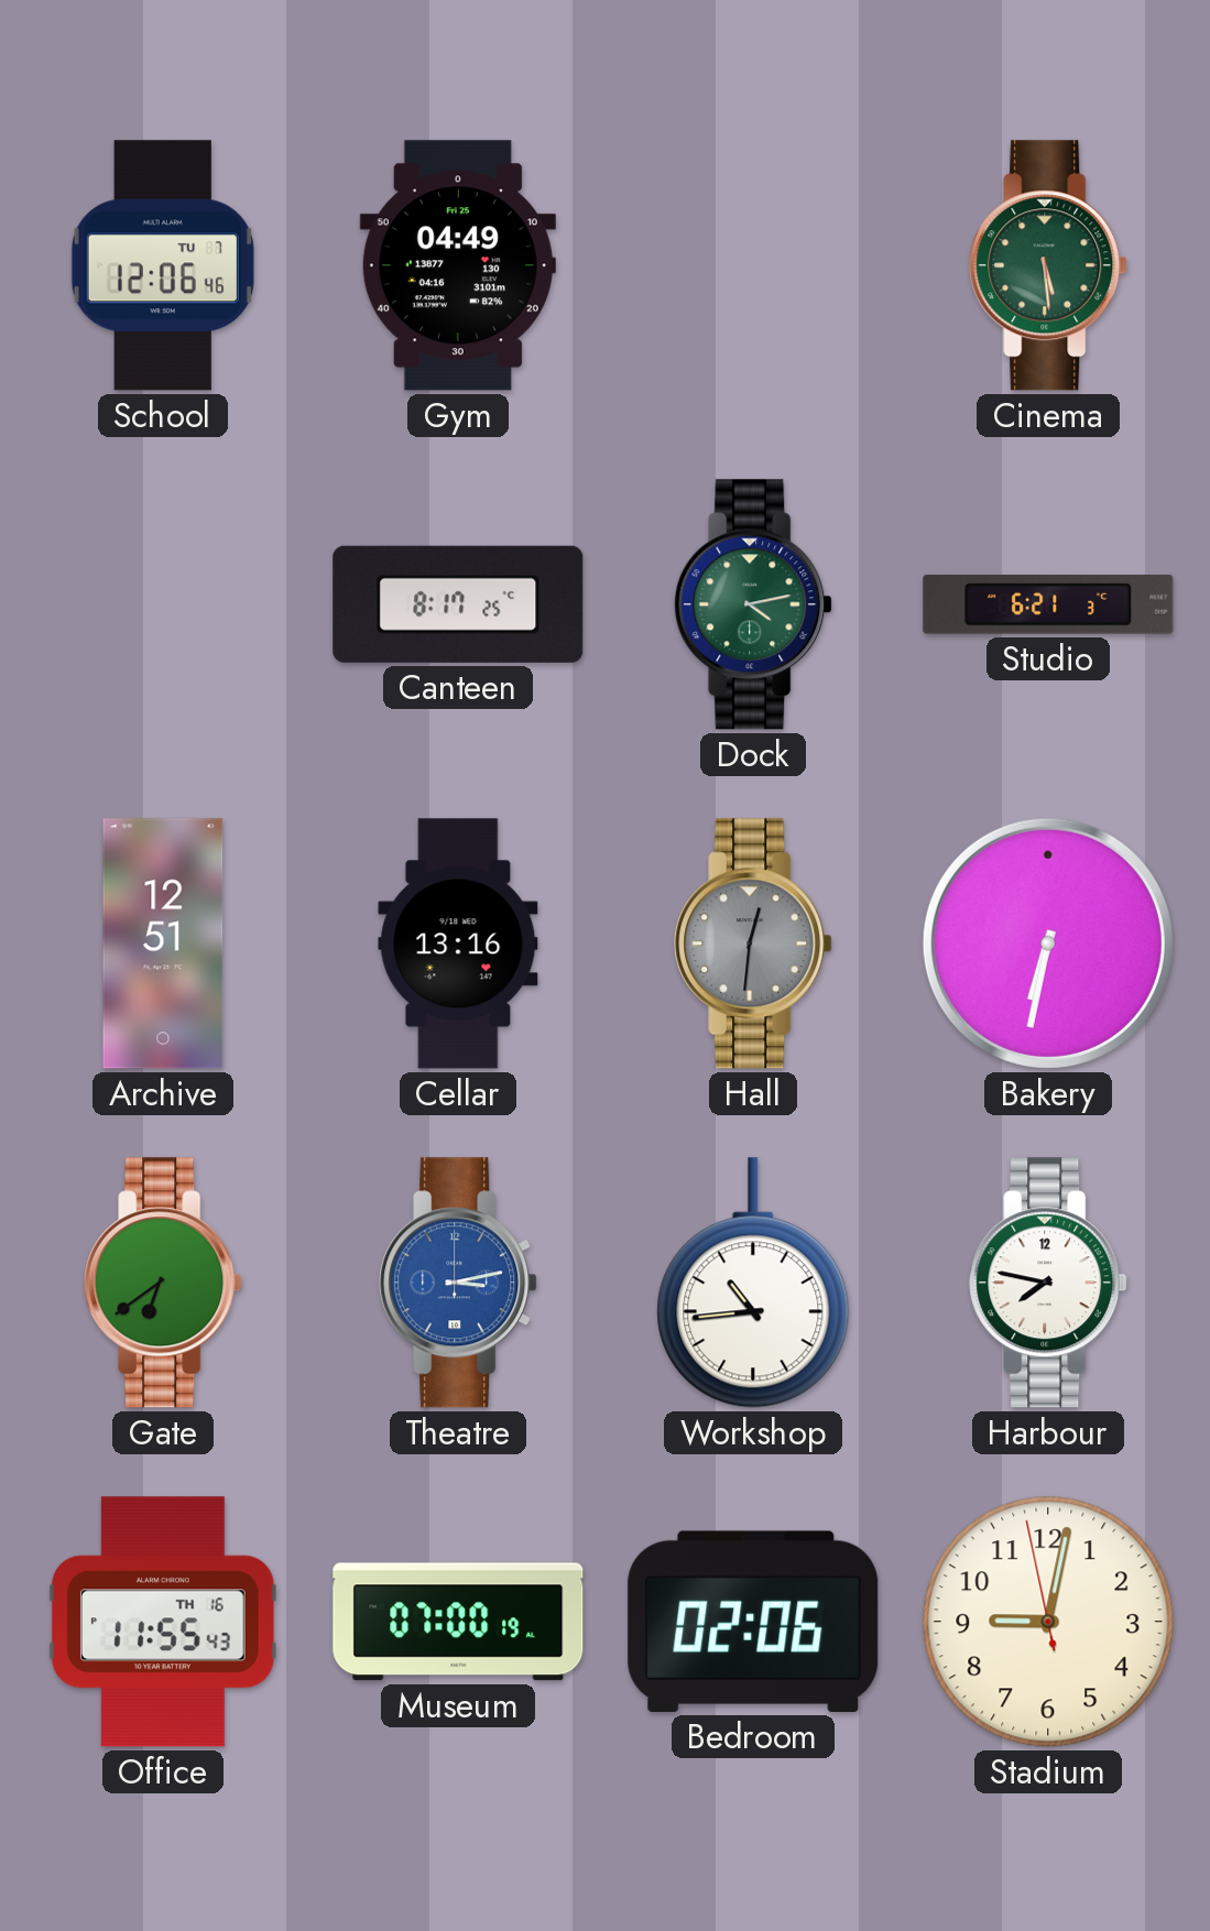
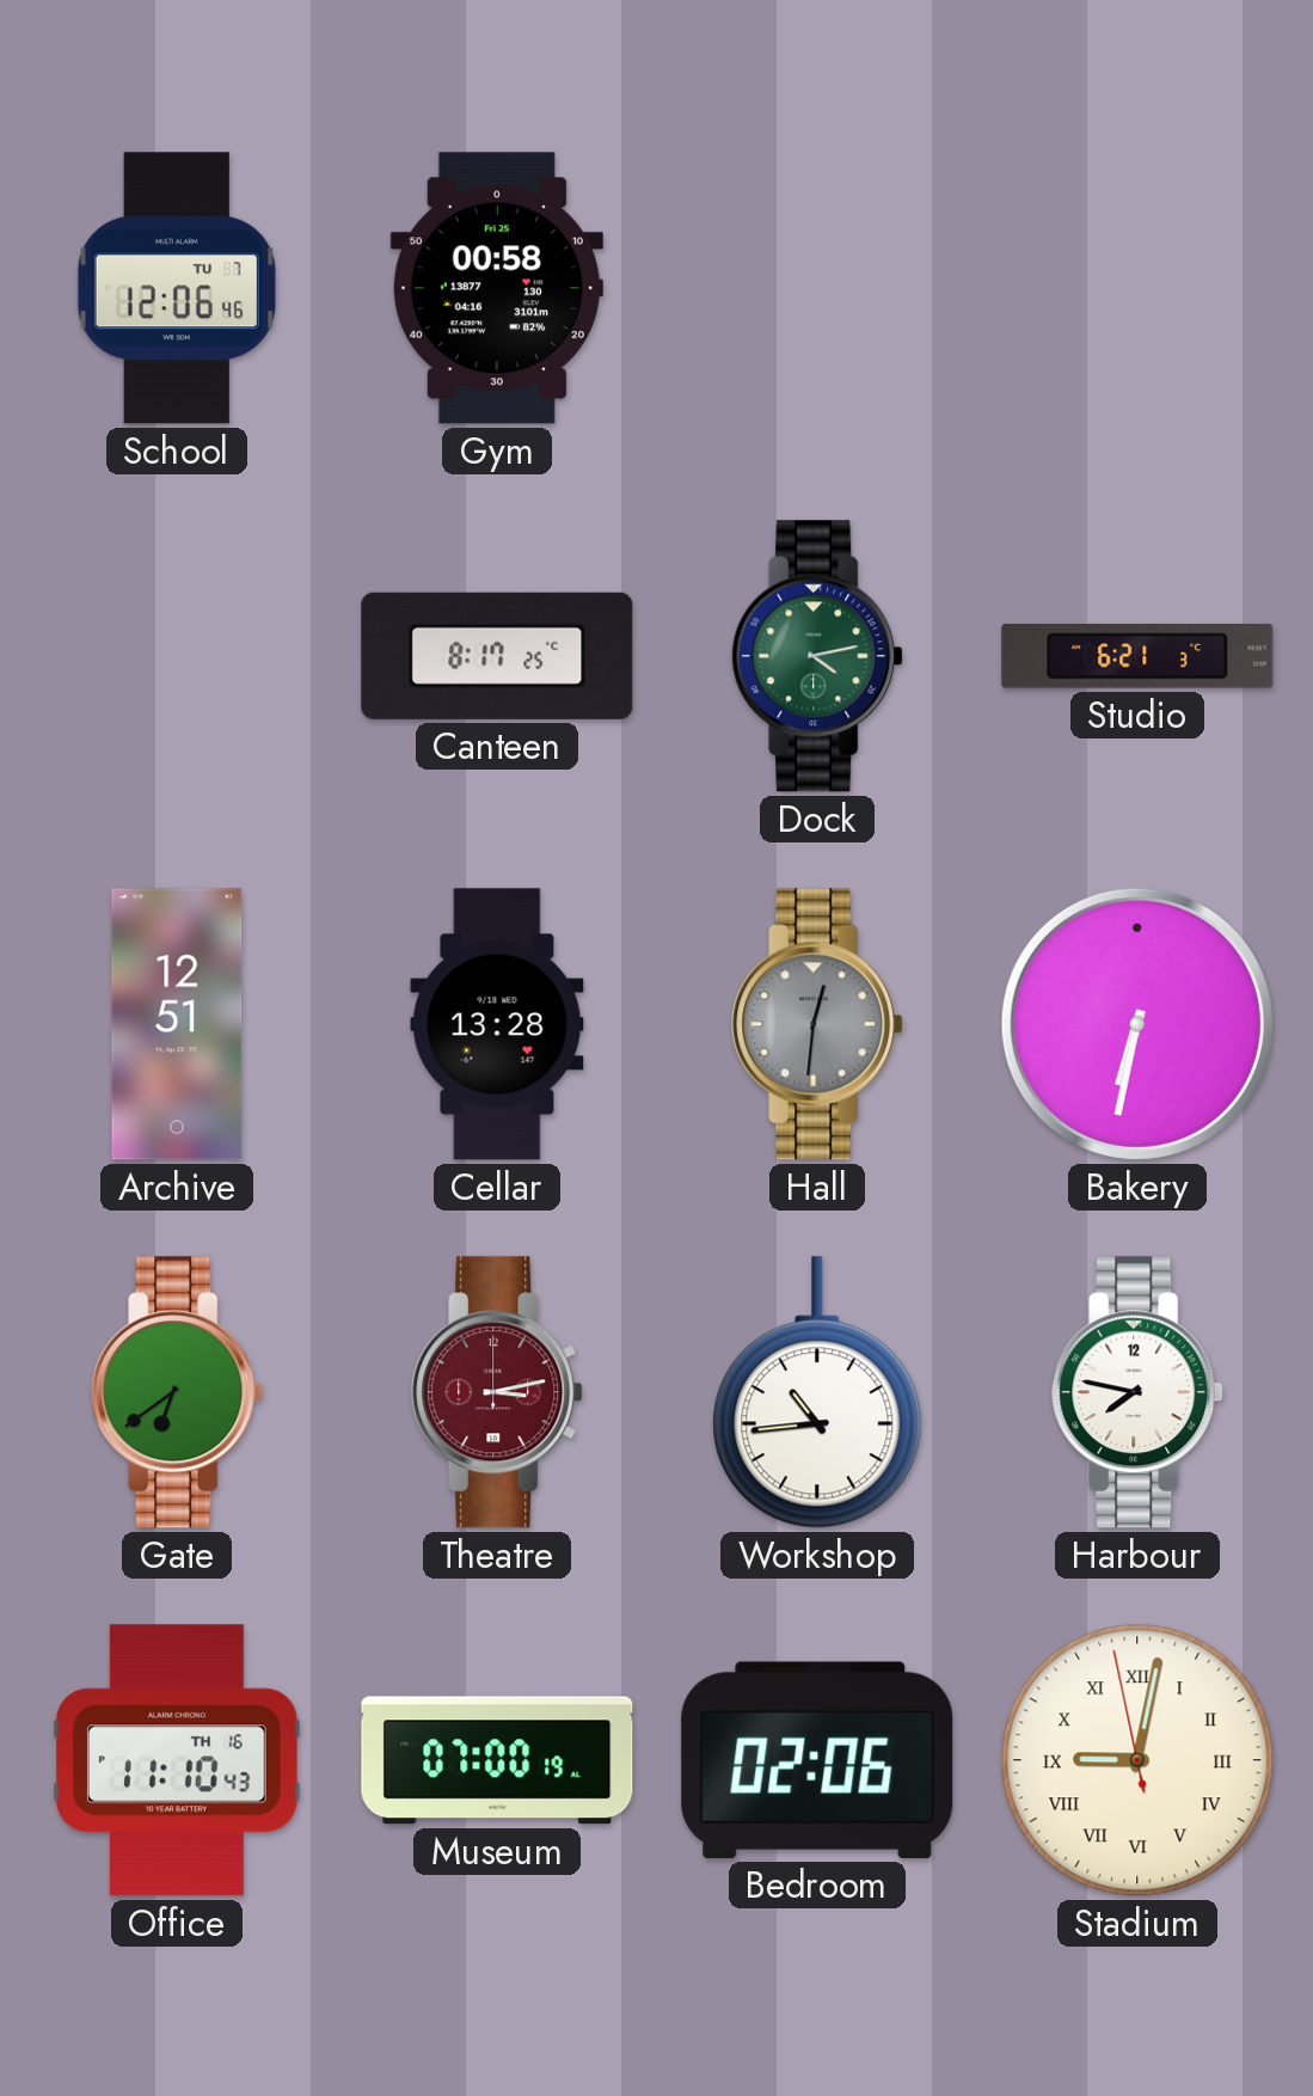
Gym: 04:49 -> 00:58 (497, 288)
Cinema: 5:29 -> none (1048, 265)
Cellar: 13:16 -> 13:28 (497, 1024)
Theatre dial: blue -> burgundy (497, 1392)
Office: 11:55 -> 11:10 (178, 1760)
Stadium numerals: Arabic -> Roman (1137, 1760)
